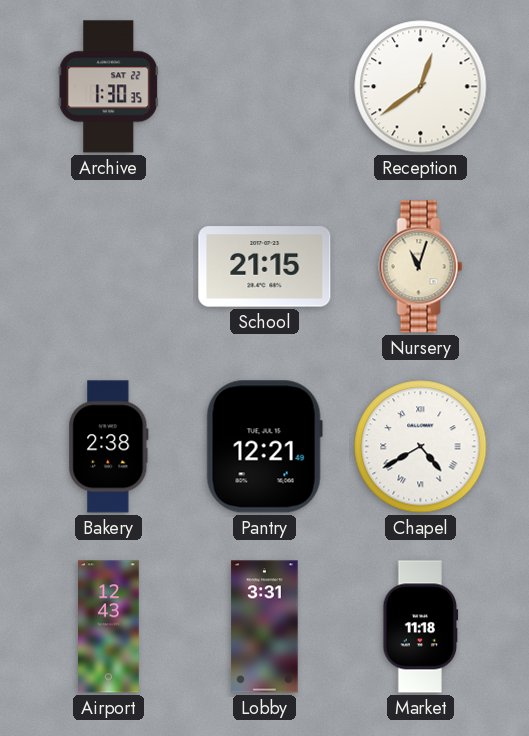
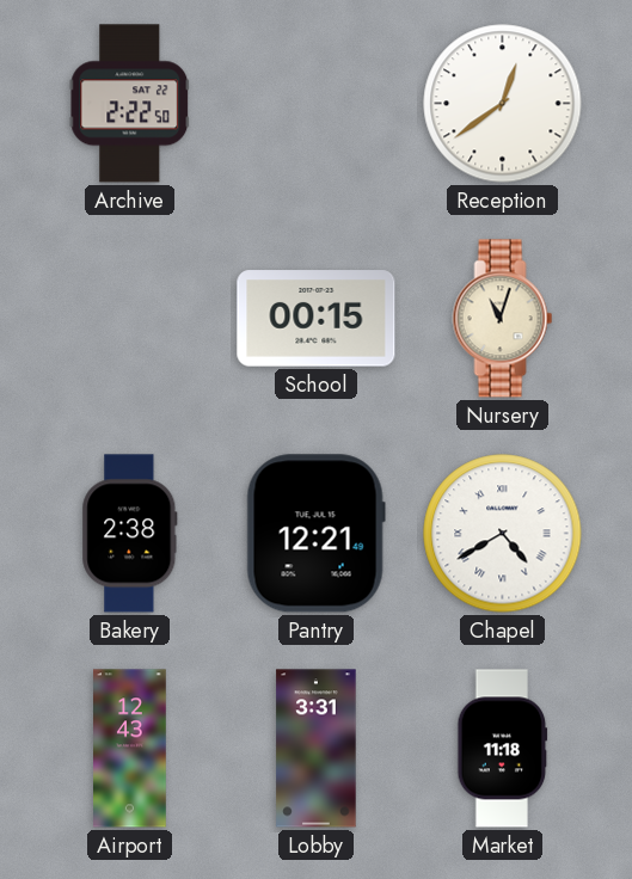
Archive: 1:30 -> 2:22 (130, 104)
School: 21:15 -> 00:15 (317, 319)
